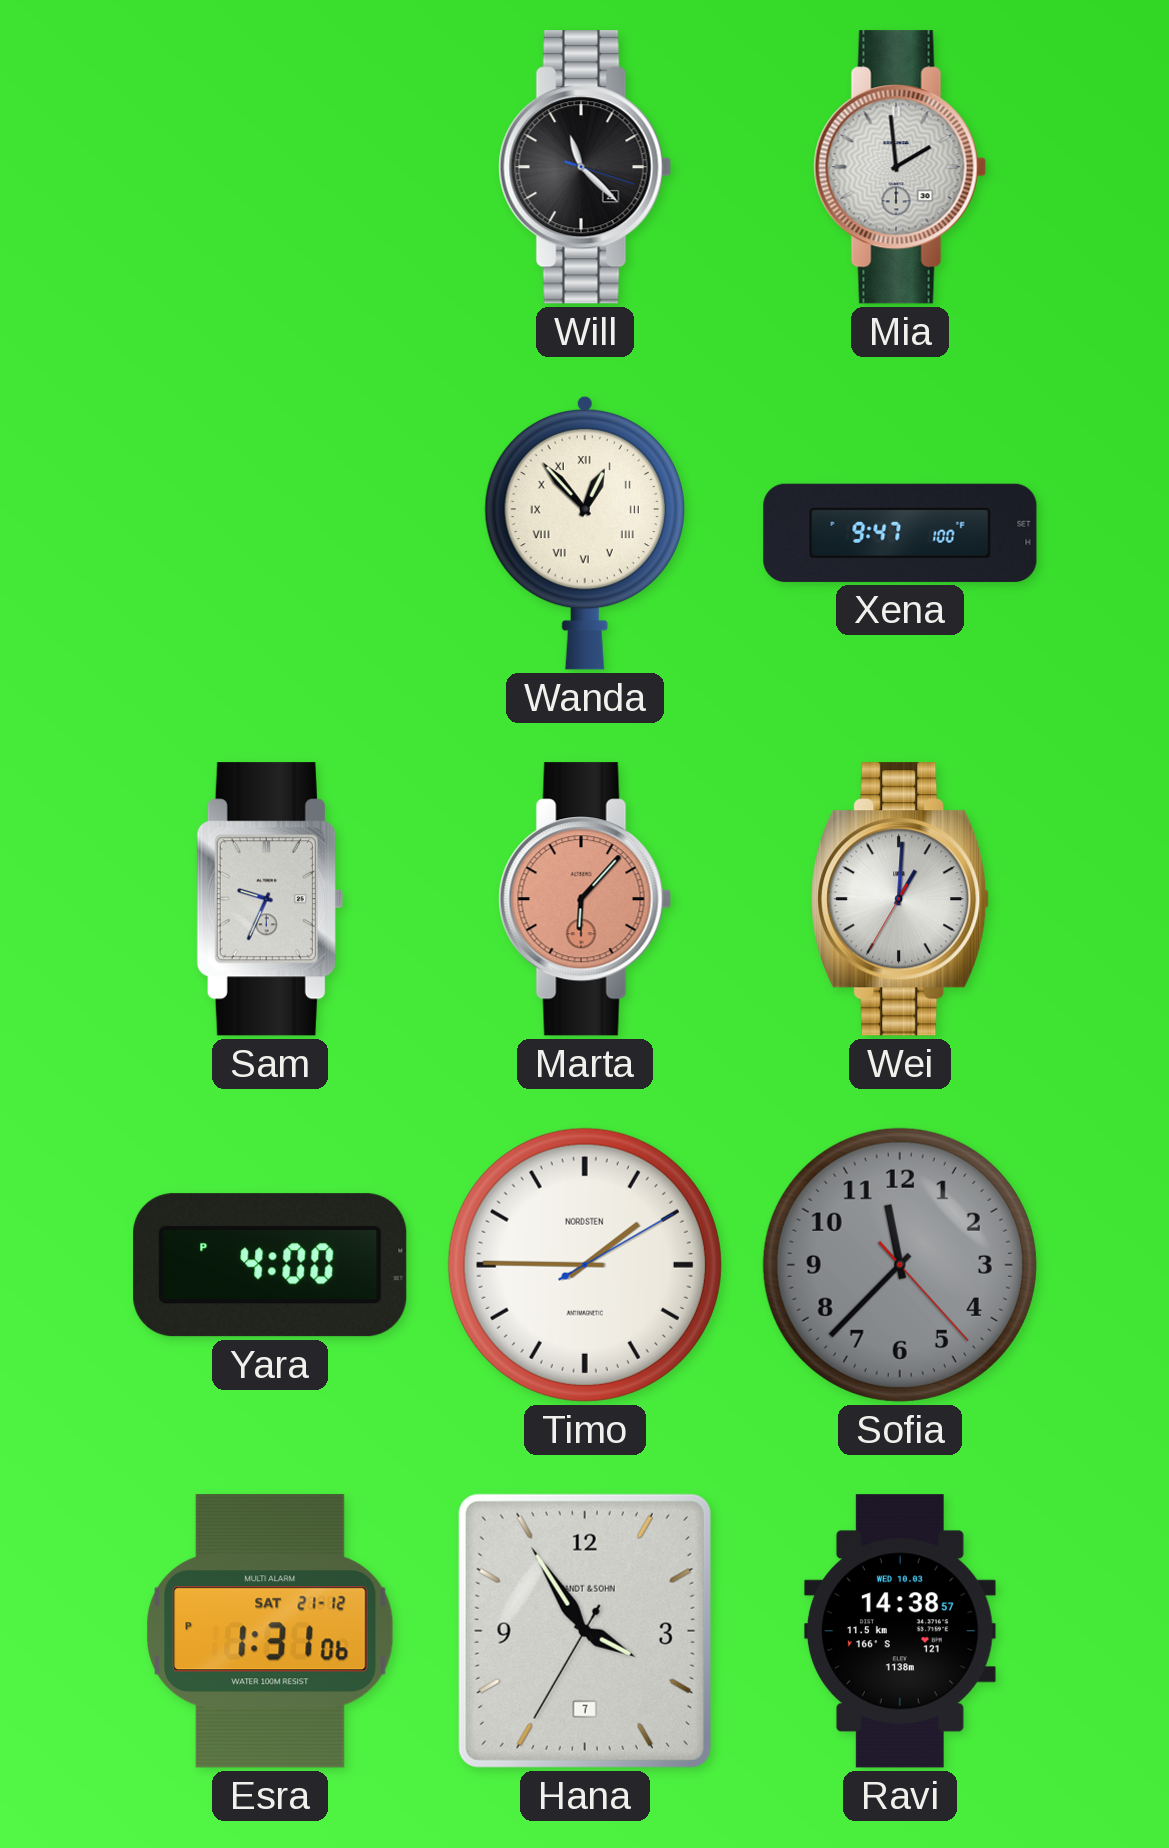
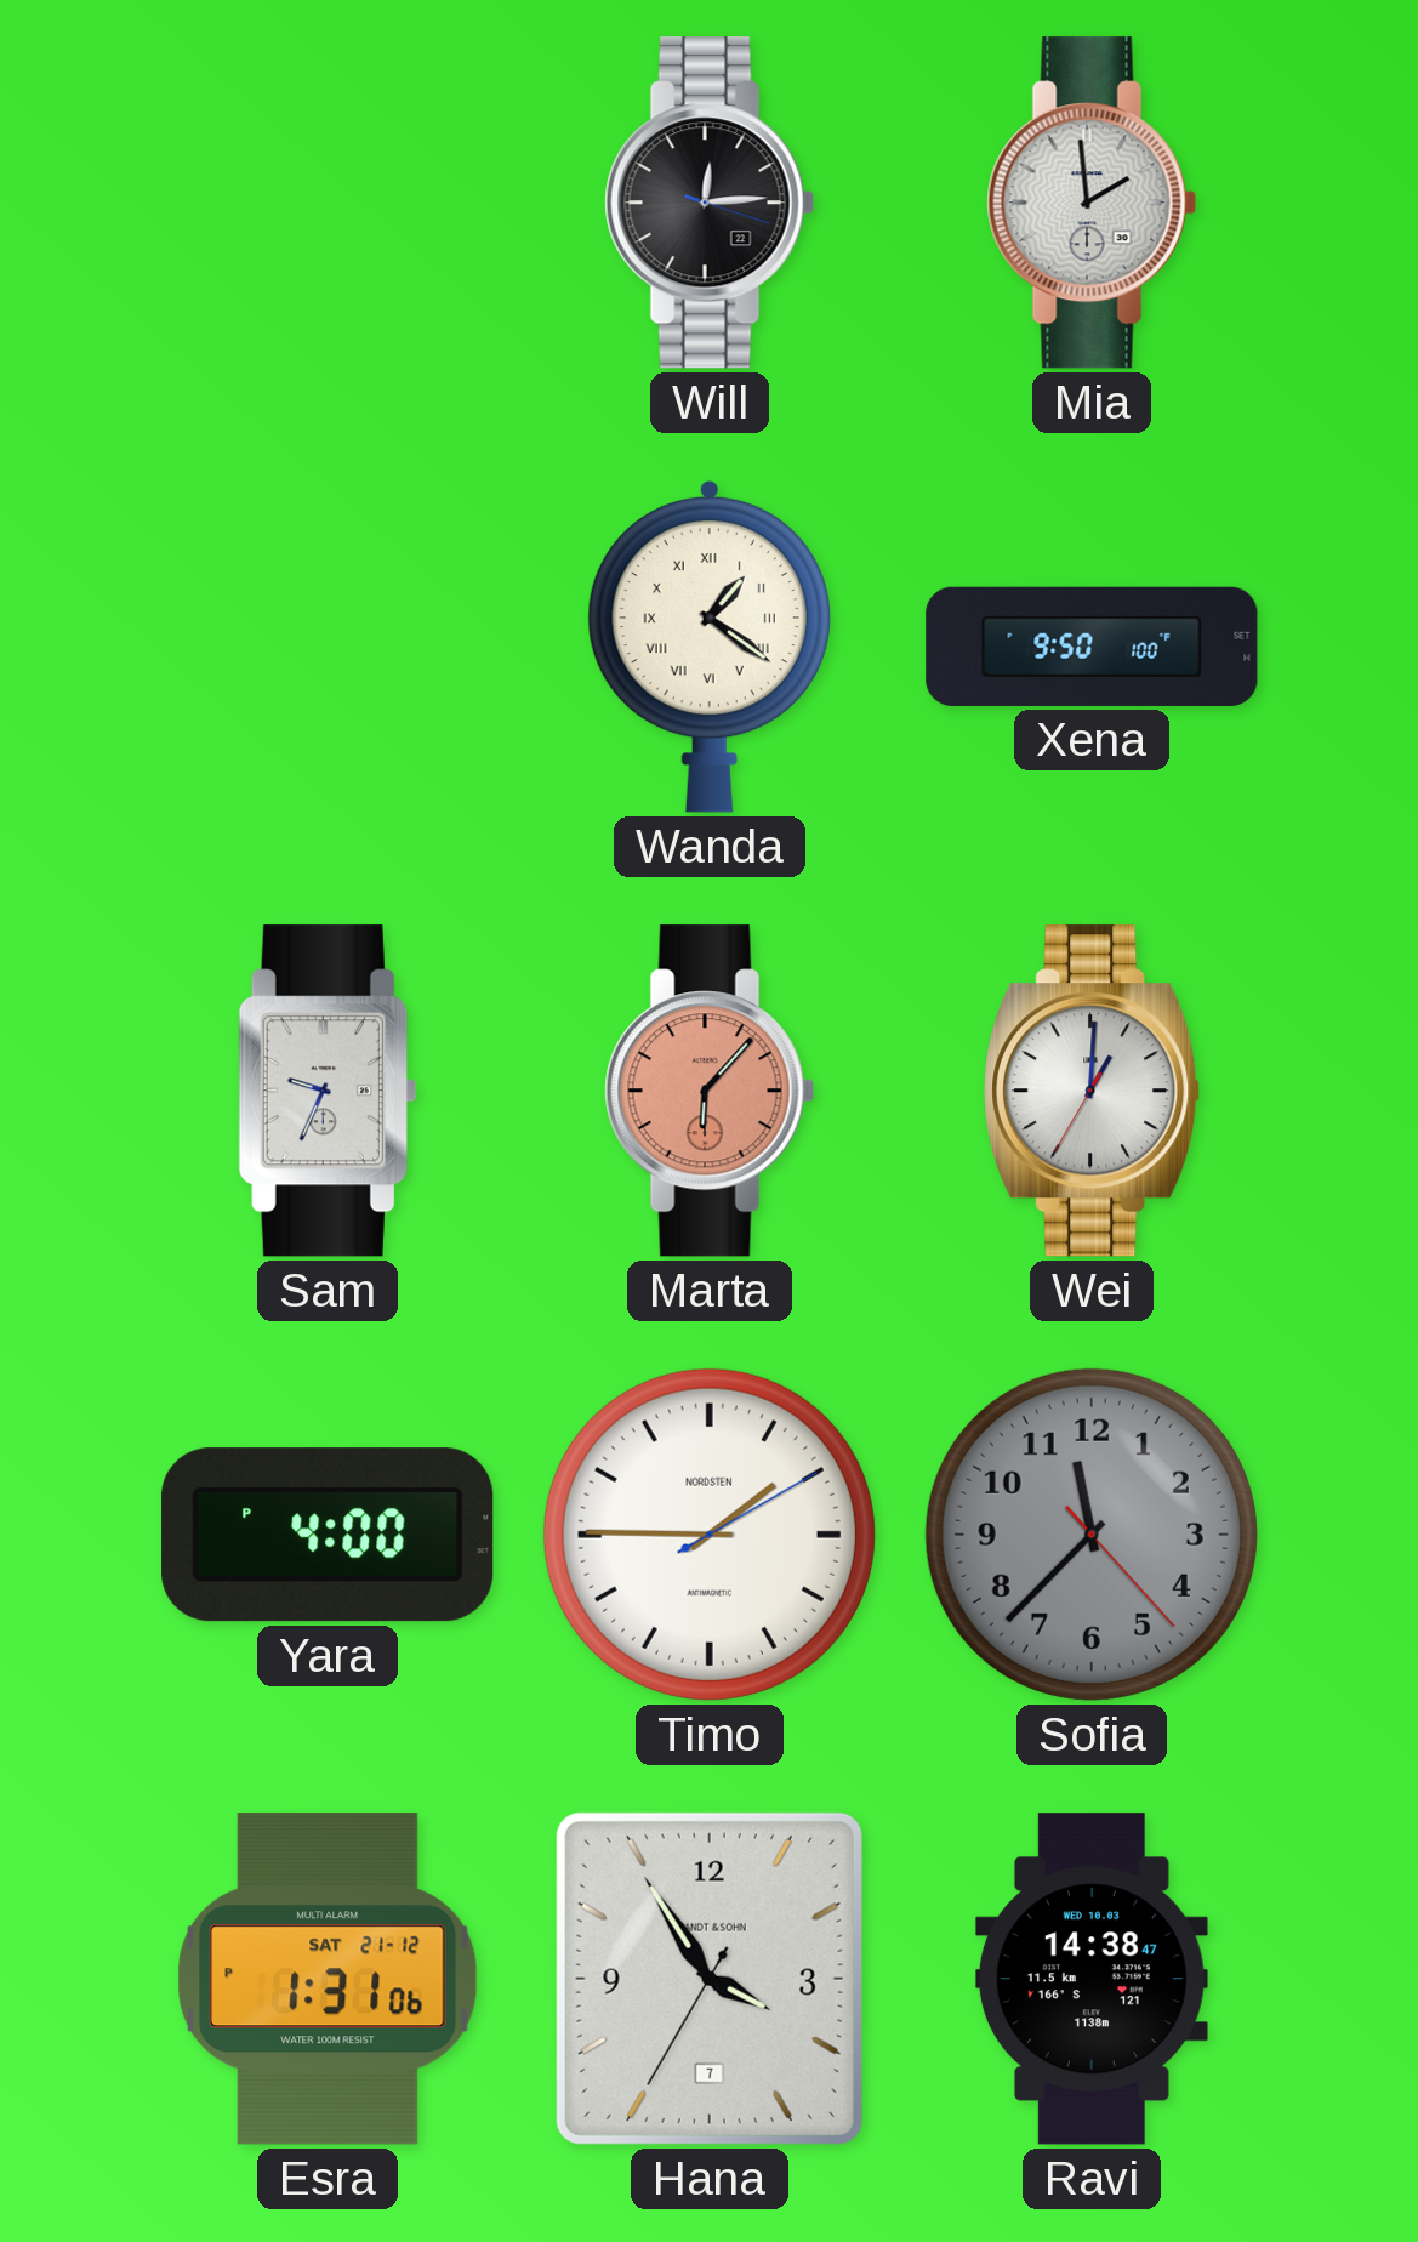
Will: 11:22 -> 12:14 (710, 203)
Wanda: 12:53 -> 1:21 (710, 647)
Xena: 9:47 -> 9:50 (1092, 647)
Ravi: 14:38:57 -> 14:38:47 (1092, 1979)
